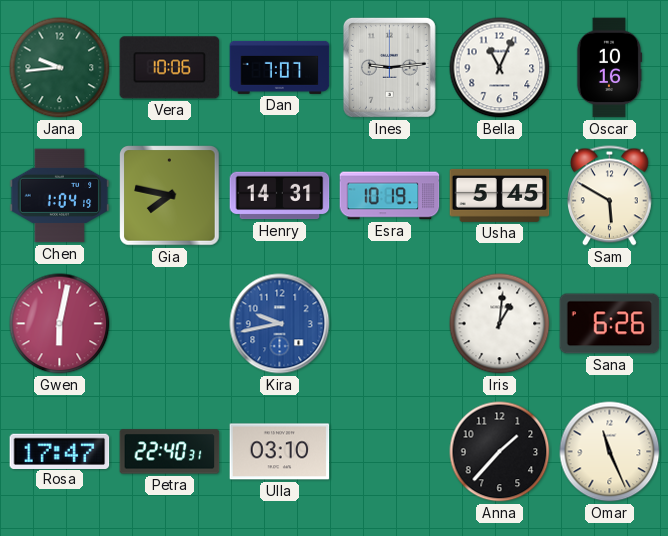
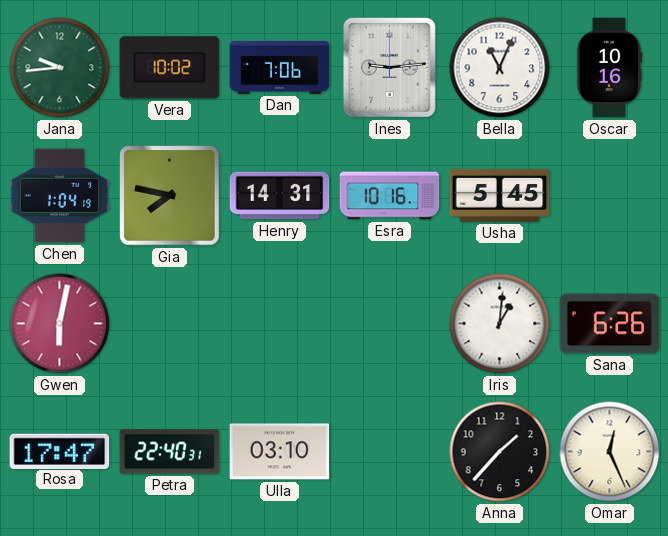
Vera: 10:06 -> 10:02 (170, 68)
Dan: 7:07 -> 7:06 (280, 67)
Esra: 10:19 -> 10:16 (390, 196)
Sam: 5:50 -> none (610, 196)
Kira: 9:43 -> none (280, 324)
Omar: 11:26 -> 12:26 (610, 452)
